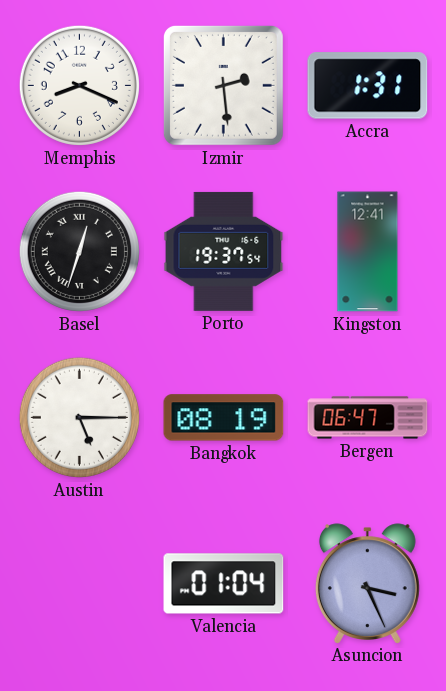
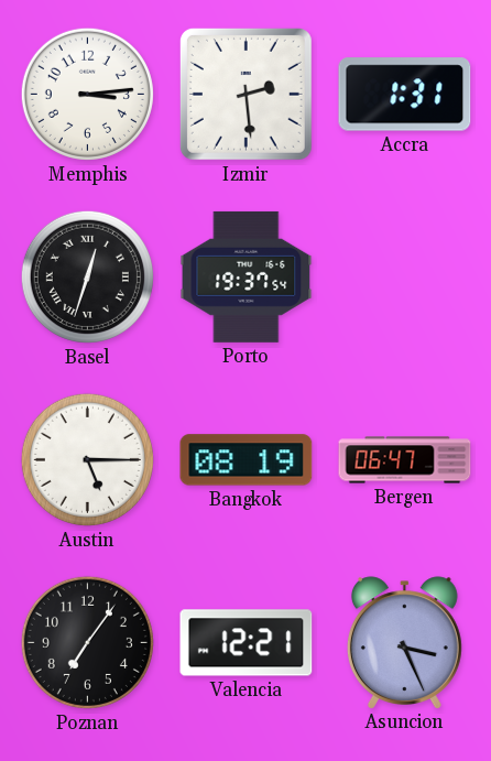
Memphis: 8:19 -> 3:14 (87, 94)
Kingston: 12:41 -> none (368, 252)
Poznan: none -> 7:06 (87, 642)
Valencia: 01:04 -> 12:21 (247, 643)
